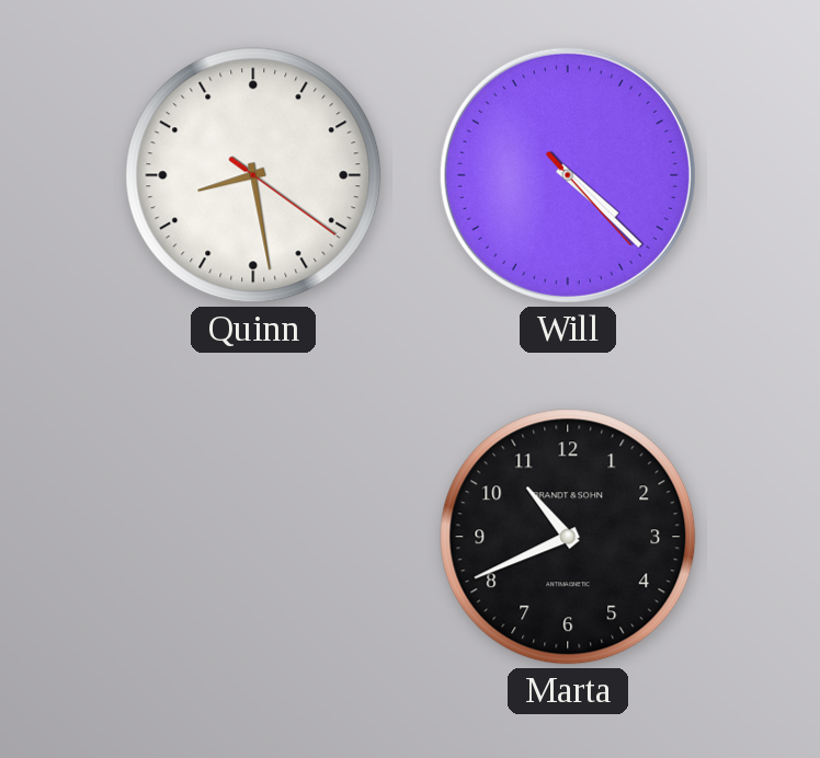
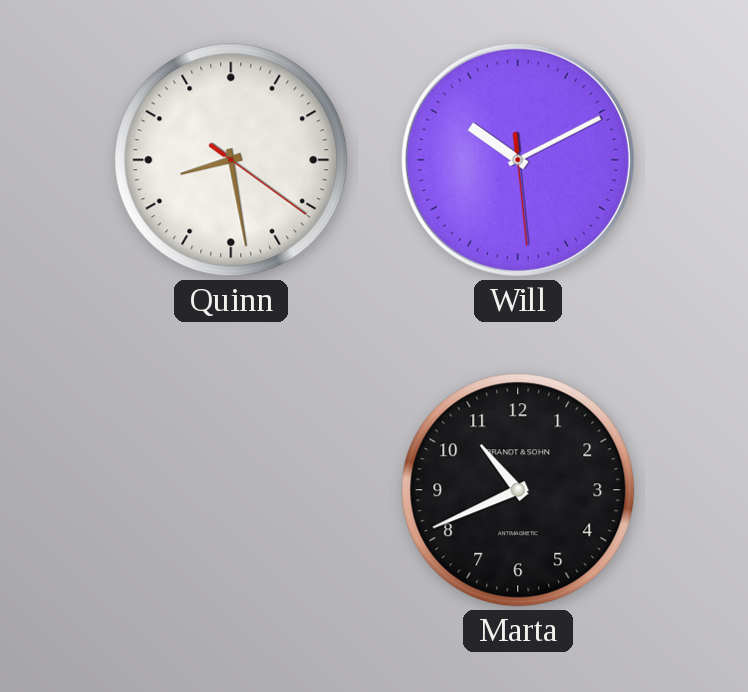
Will: 4:22 -> 10:10 (518, 160)
